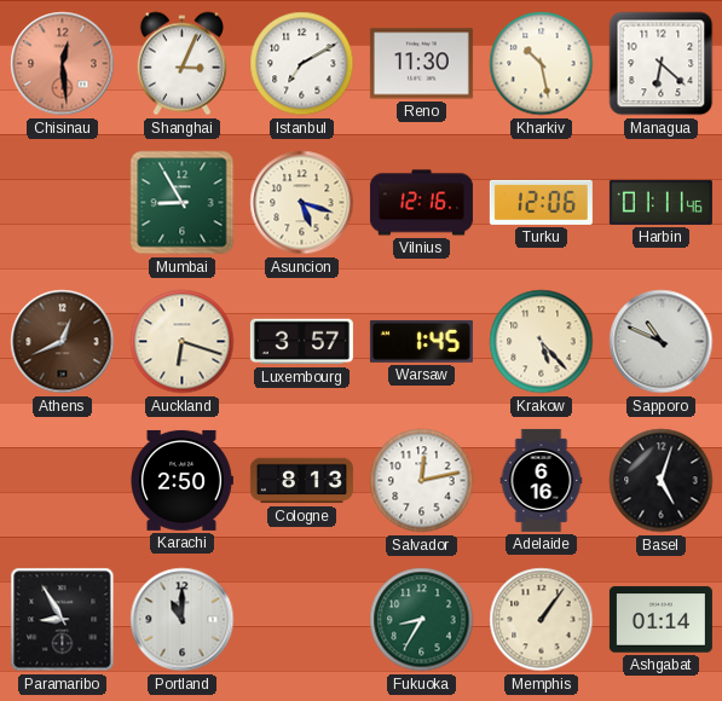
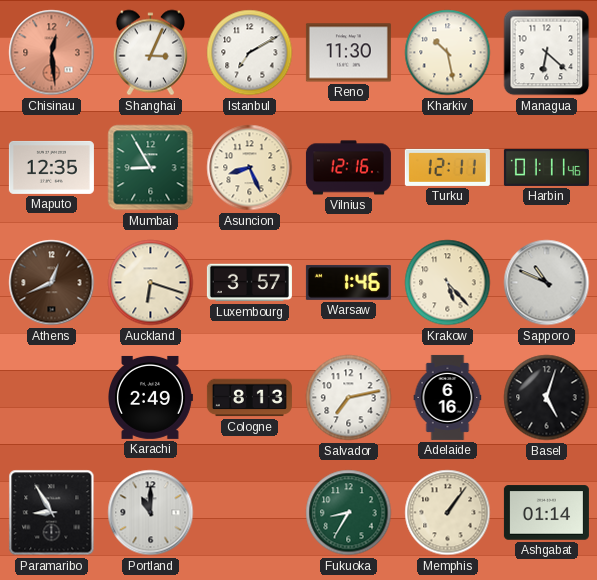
Maputo: none -> 12:35 (51, 167)
Asuncion: 5:18 -> 8:26 (250, 168)
Turku: 12:06 -> 12:11 (447, 167)
Warsaw: 1:45 -> 1:46 (348, 282)
Karachi: 2:50 -> 2:49 (151, 397)
Salvador: 12:13 -> 7:13 (349, 398)
